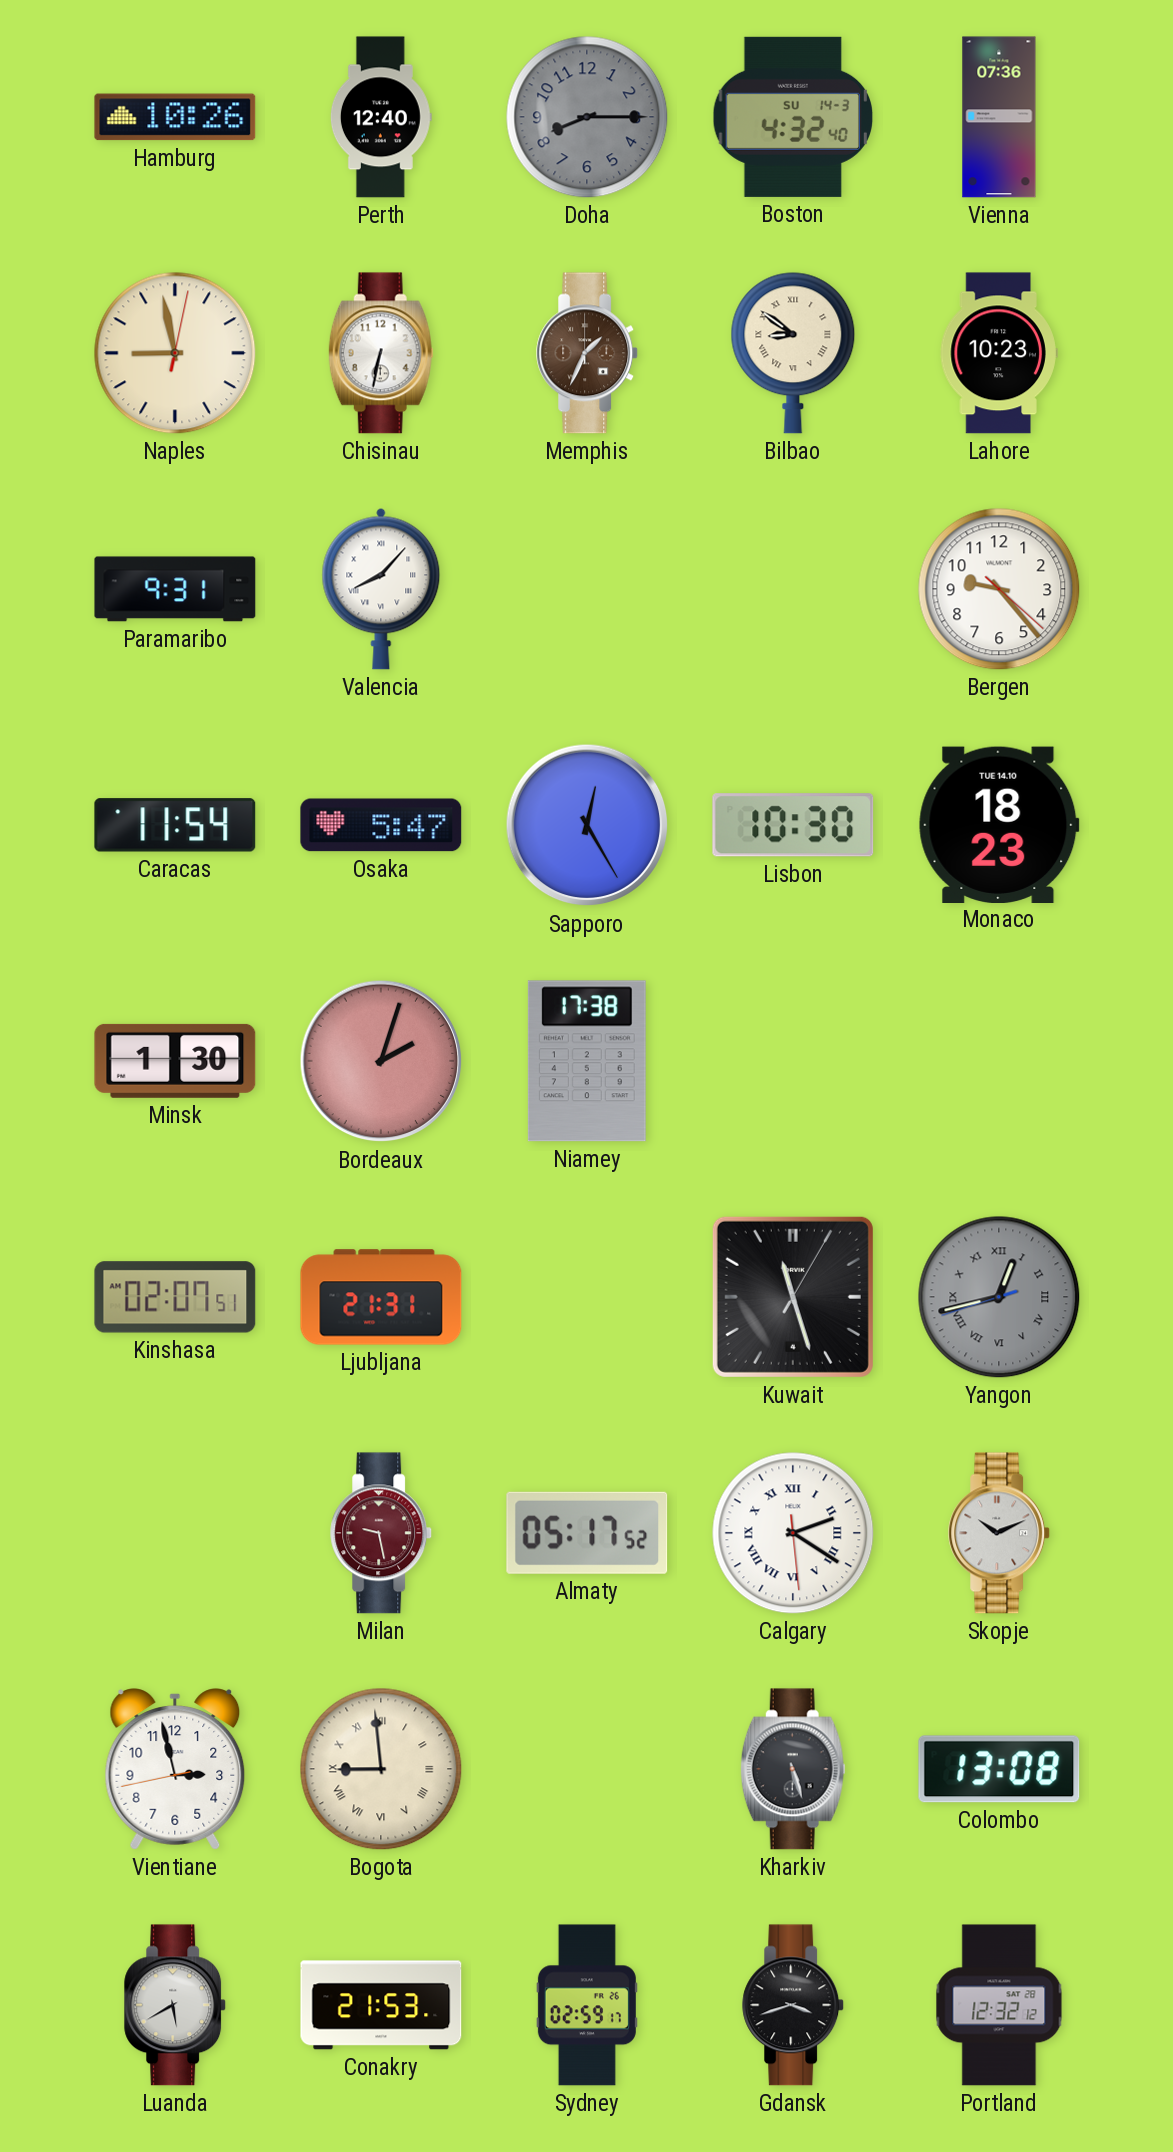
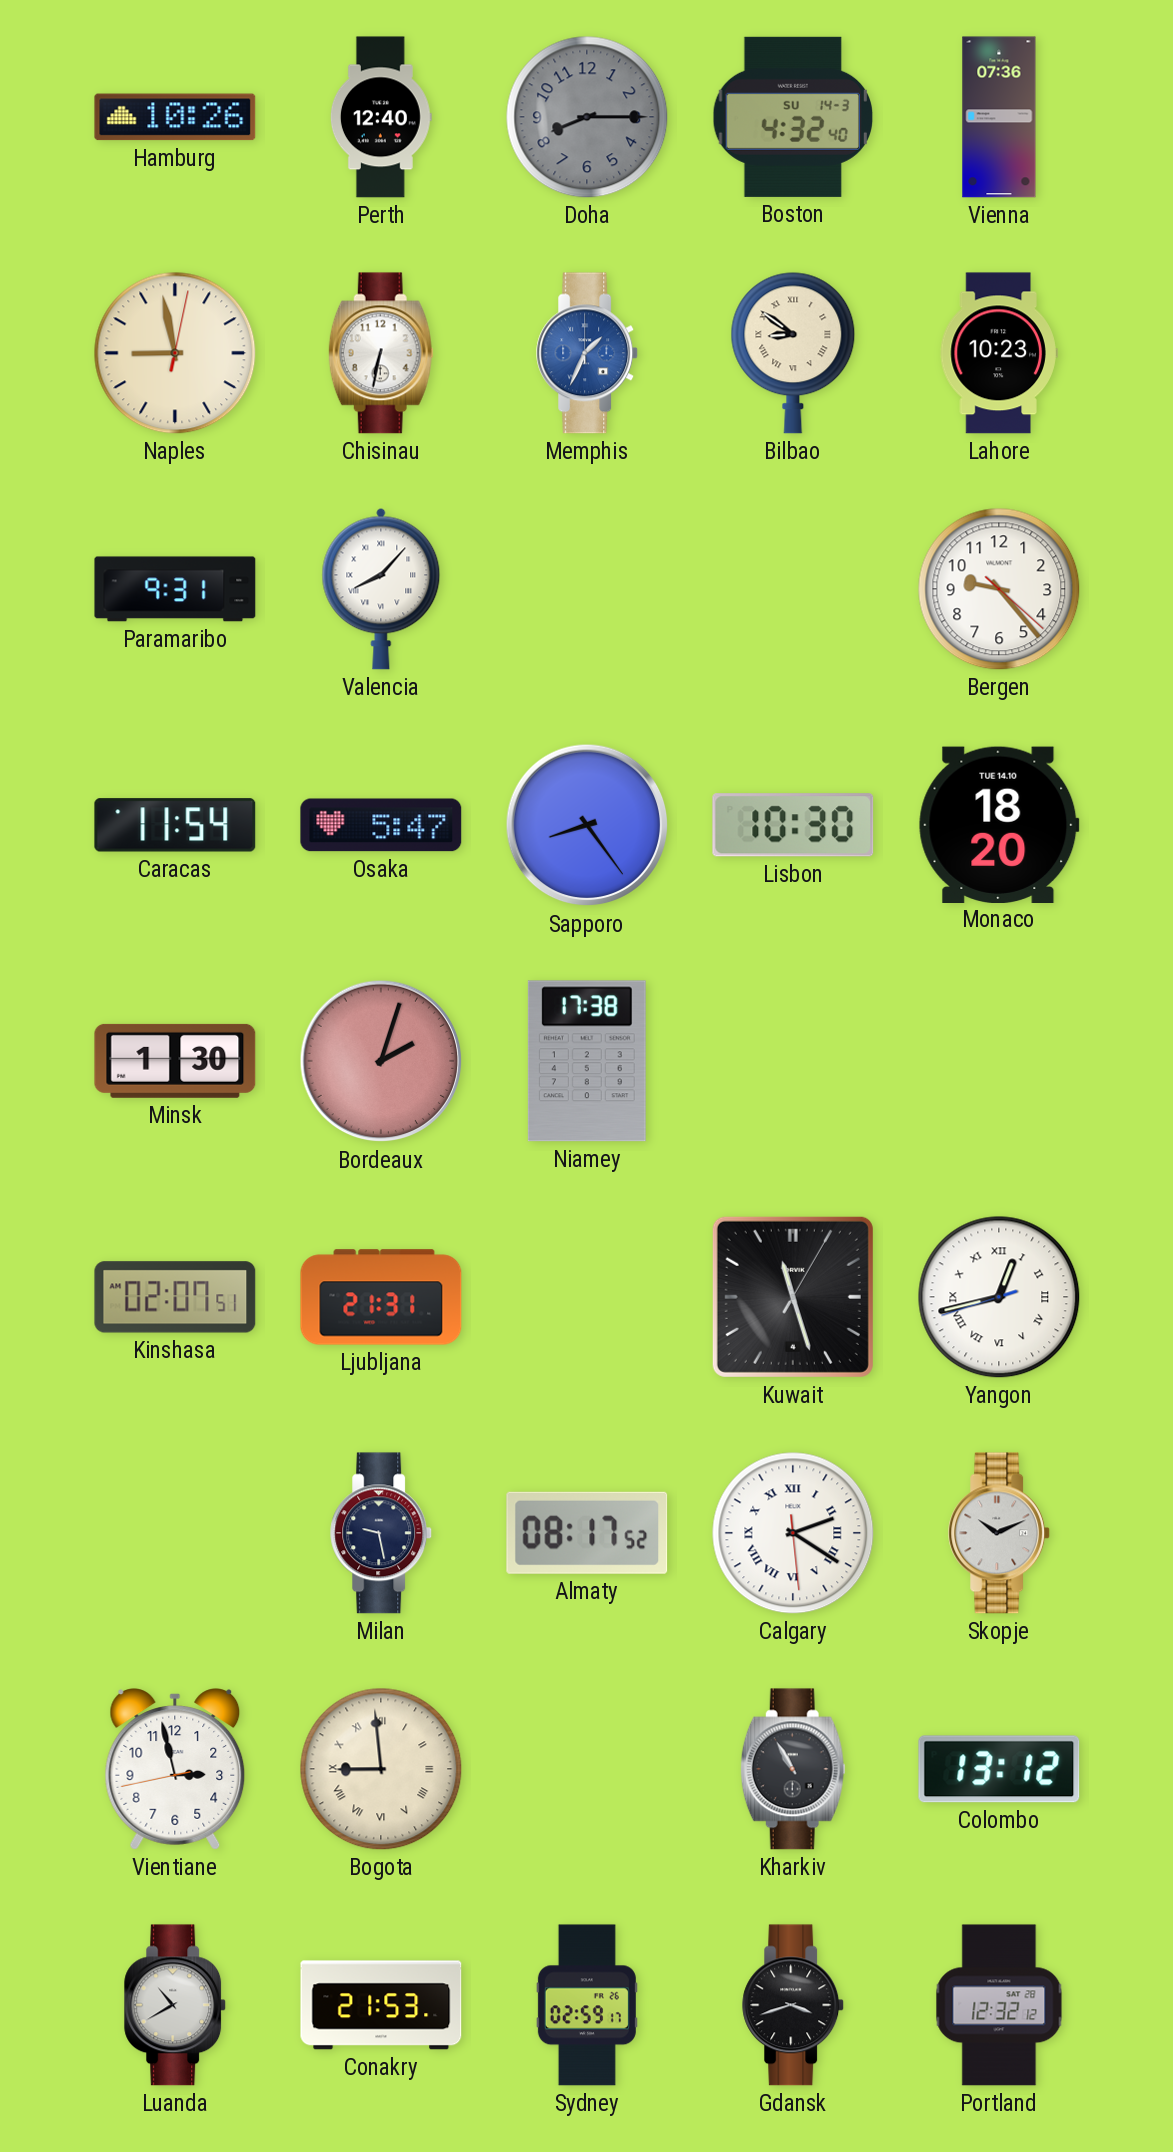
Memphis dial: brown -> blue (588, 353)
Sapporo: 12:25 -> 8:24 (587, 825)
Monaco: 18:23 -> 18:20 (999, 824)
Yangon dial: grey -> white (999, 1297)
Milan dial: burgundy -> navy (382, 1533)
Almaty: 05:17 -> 08:17 (587, 1533)
Kharkiv: 5:27 -> 10:55 (793, 1769)
Colombo: 13:08 -> 13:12 (999, 1769)
Luanda: 5:40 -> 10:40 (176, 2005)
